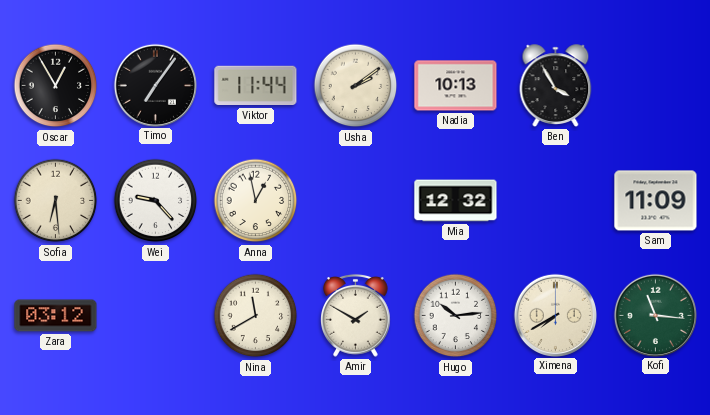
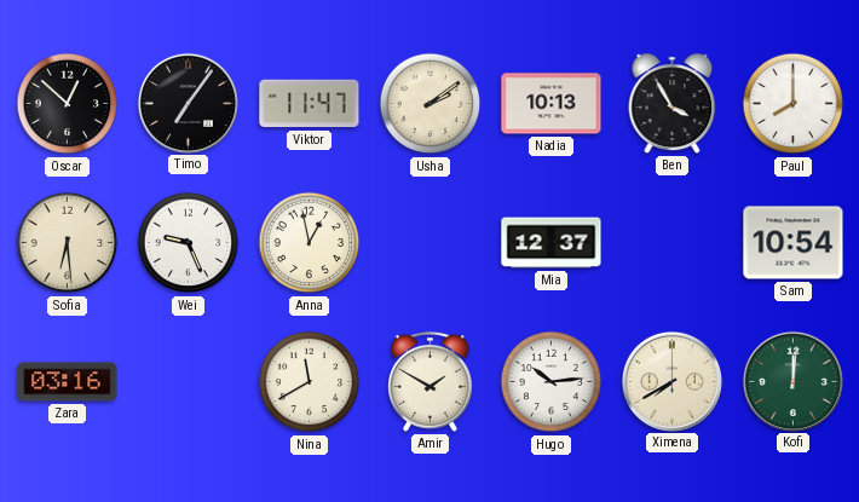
Oscar: 12:55 -> 12:52 (68, 104)
Viktor: 11:44 -> 11:47 (310, 104)
Paul: none -> 8:00 (794, 104)
Wei: 9:23 -> 9:26 (189, 243)
Mia: 12:32 -> 12:37 (552, 243)
Sam: 11:09 -> 10:54 (794, 243)
Zara: 03:12 -> 03:16 (68, 382)
Kofi: 11:16 -> 12:01 (792, 381)
